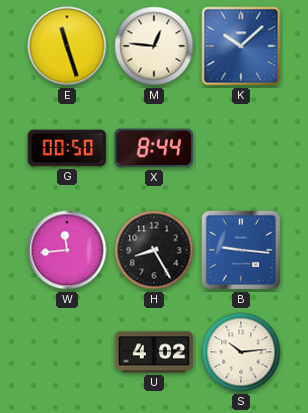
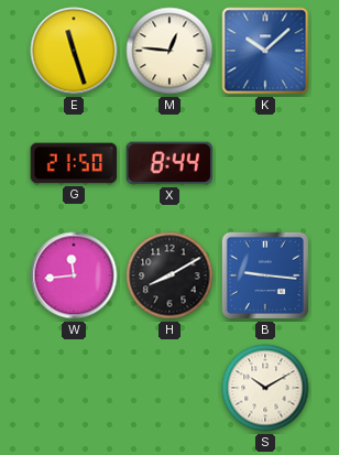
G: 00:50 -> 21:50 (74, 163)
H: 8:25 -> 8:10 (169, 275)
U: 4:02 -> none (154, 352)
S: 10:14 -> 10:10 (265, 388)
